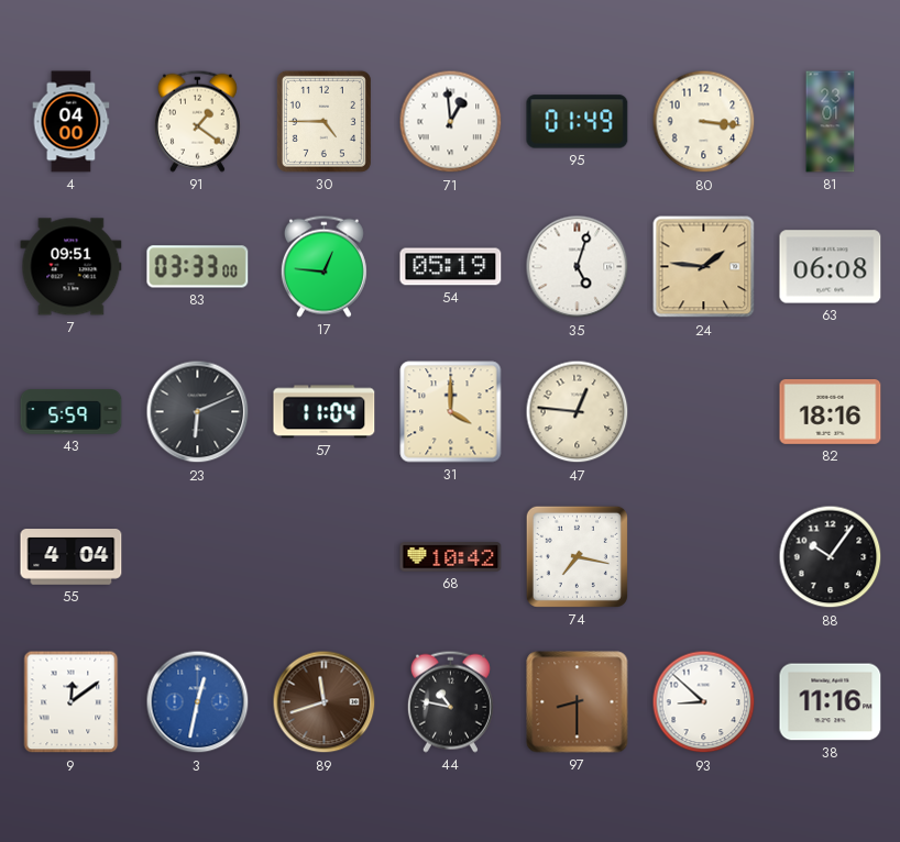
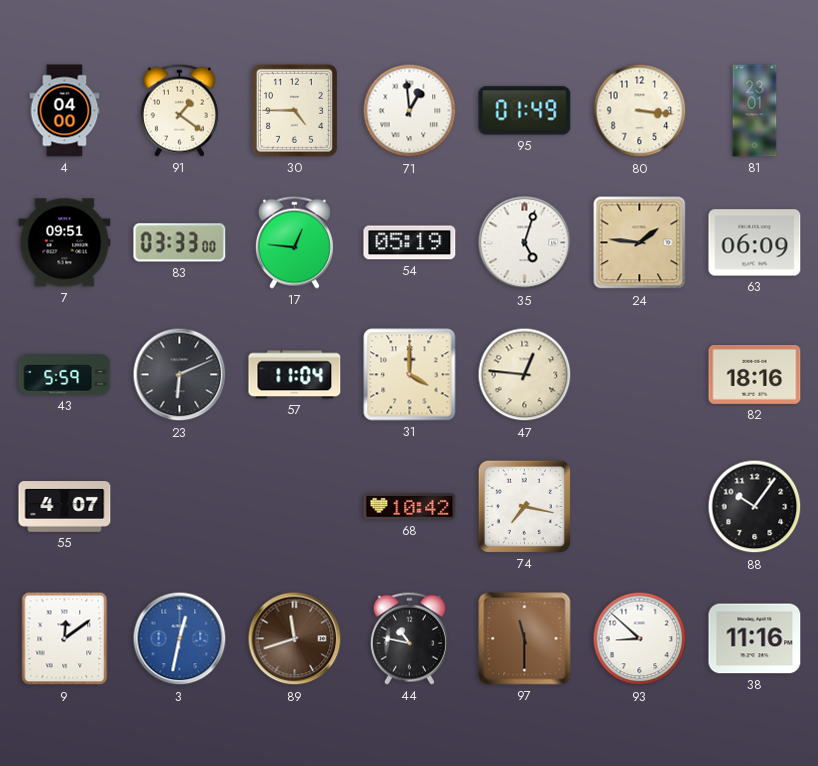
63: 06:08 -> 06:09 (755, 243)
55: 4:04 -> 4:07 (65, 507)
97: 8:30 -> 11:30 (525, 639)
